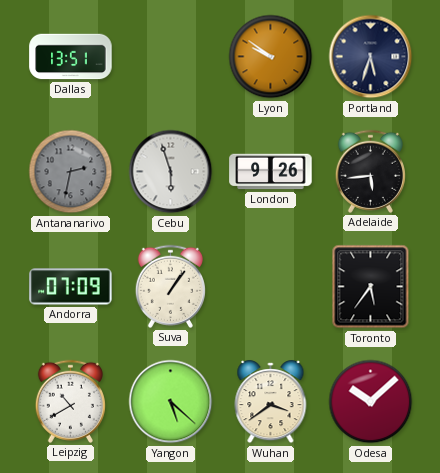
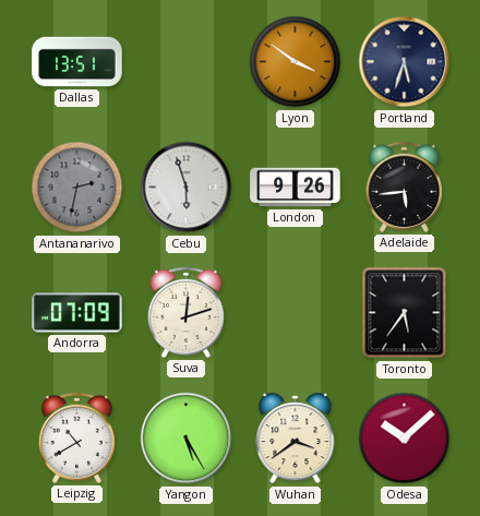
Lyon: 9:51 -> 3:51 (296, 62)
Suva: 1:06 -> 12:12 (185, 312)
Yangon: 5:22 -> 5:25 (187, 439)
